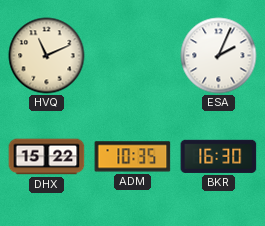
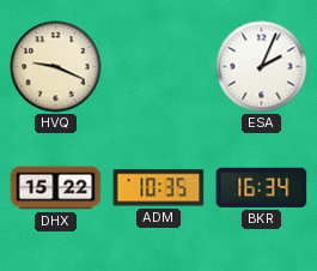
HVQ: 11:11 -> 9:19 (56, 67)
BKR: 16:30 -> 16:34 (262, 187)
